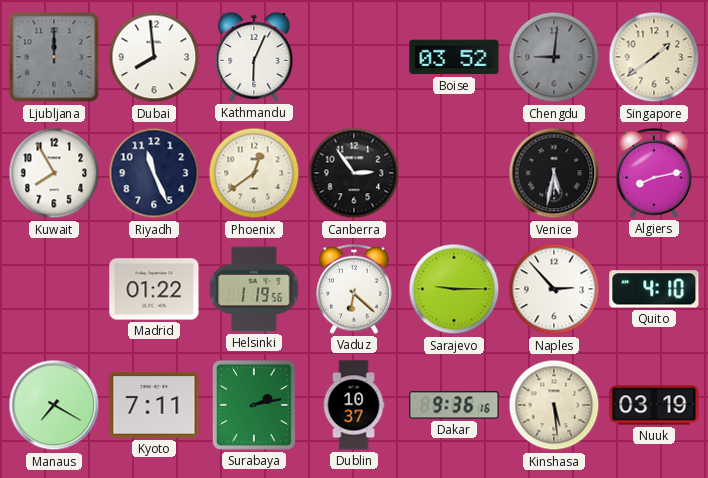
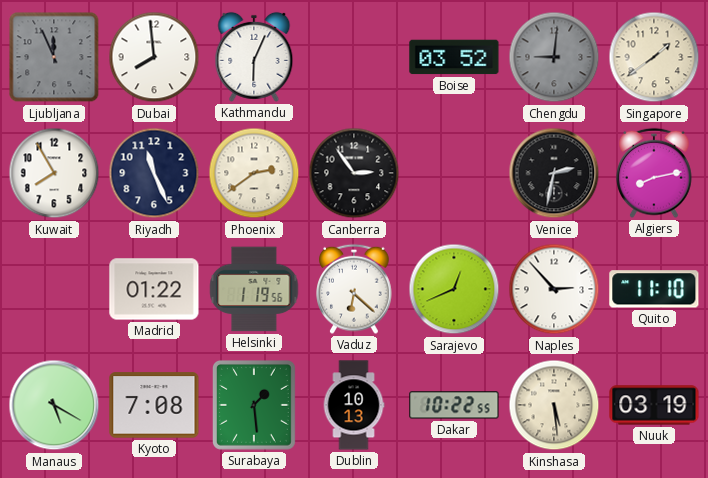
Ljubljana: 12:00 -> 11:56 (54, 57)
Phoenix: 12:39 -> 2:39 (254, 173)
Venice: 5:32 -> 2:32 (554, 173)
Sarajevo: 9:15 -> 12:41 (454, 289)
Quito: 4:10 -> 11:10 (654, 289)
Manaus: 7:20 -> 5:20 (54, 405)
Kyoto: 7:11 -> 7:08 (154, 405)
Surabaya: 2:13 -> 1:29 (254, 405)
Dublin: 10:37 -> 10:13 (354, 405)
Dakar: 9:36 -> 10:22 (454, 405)
